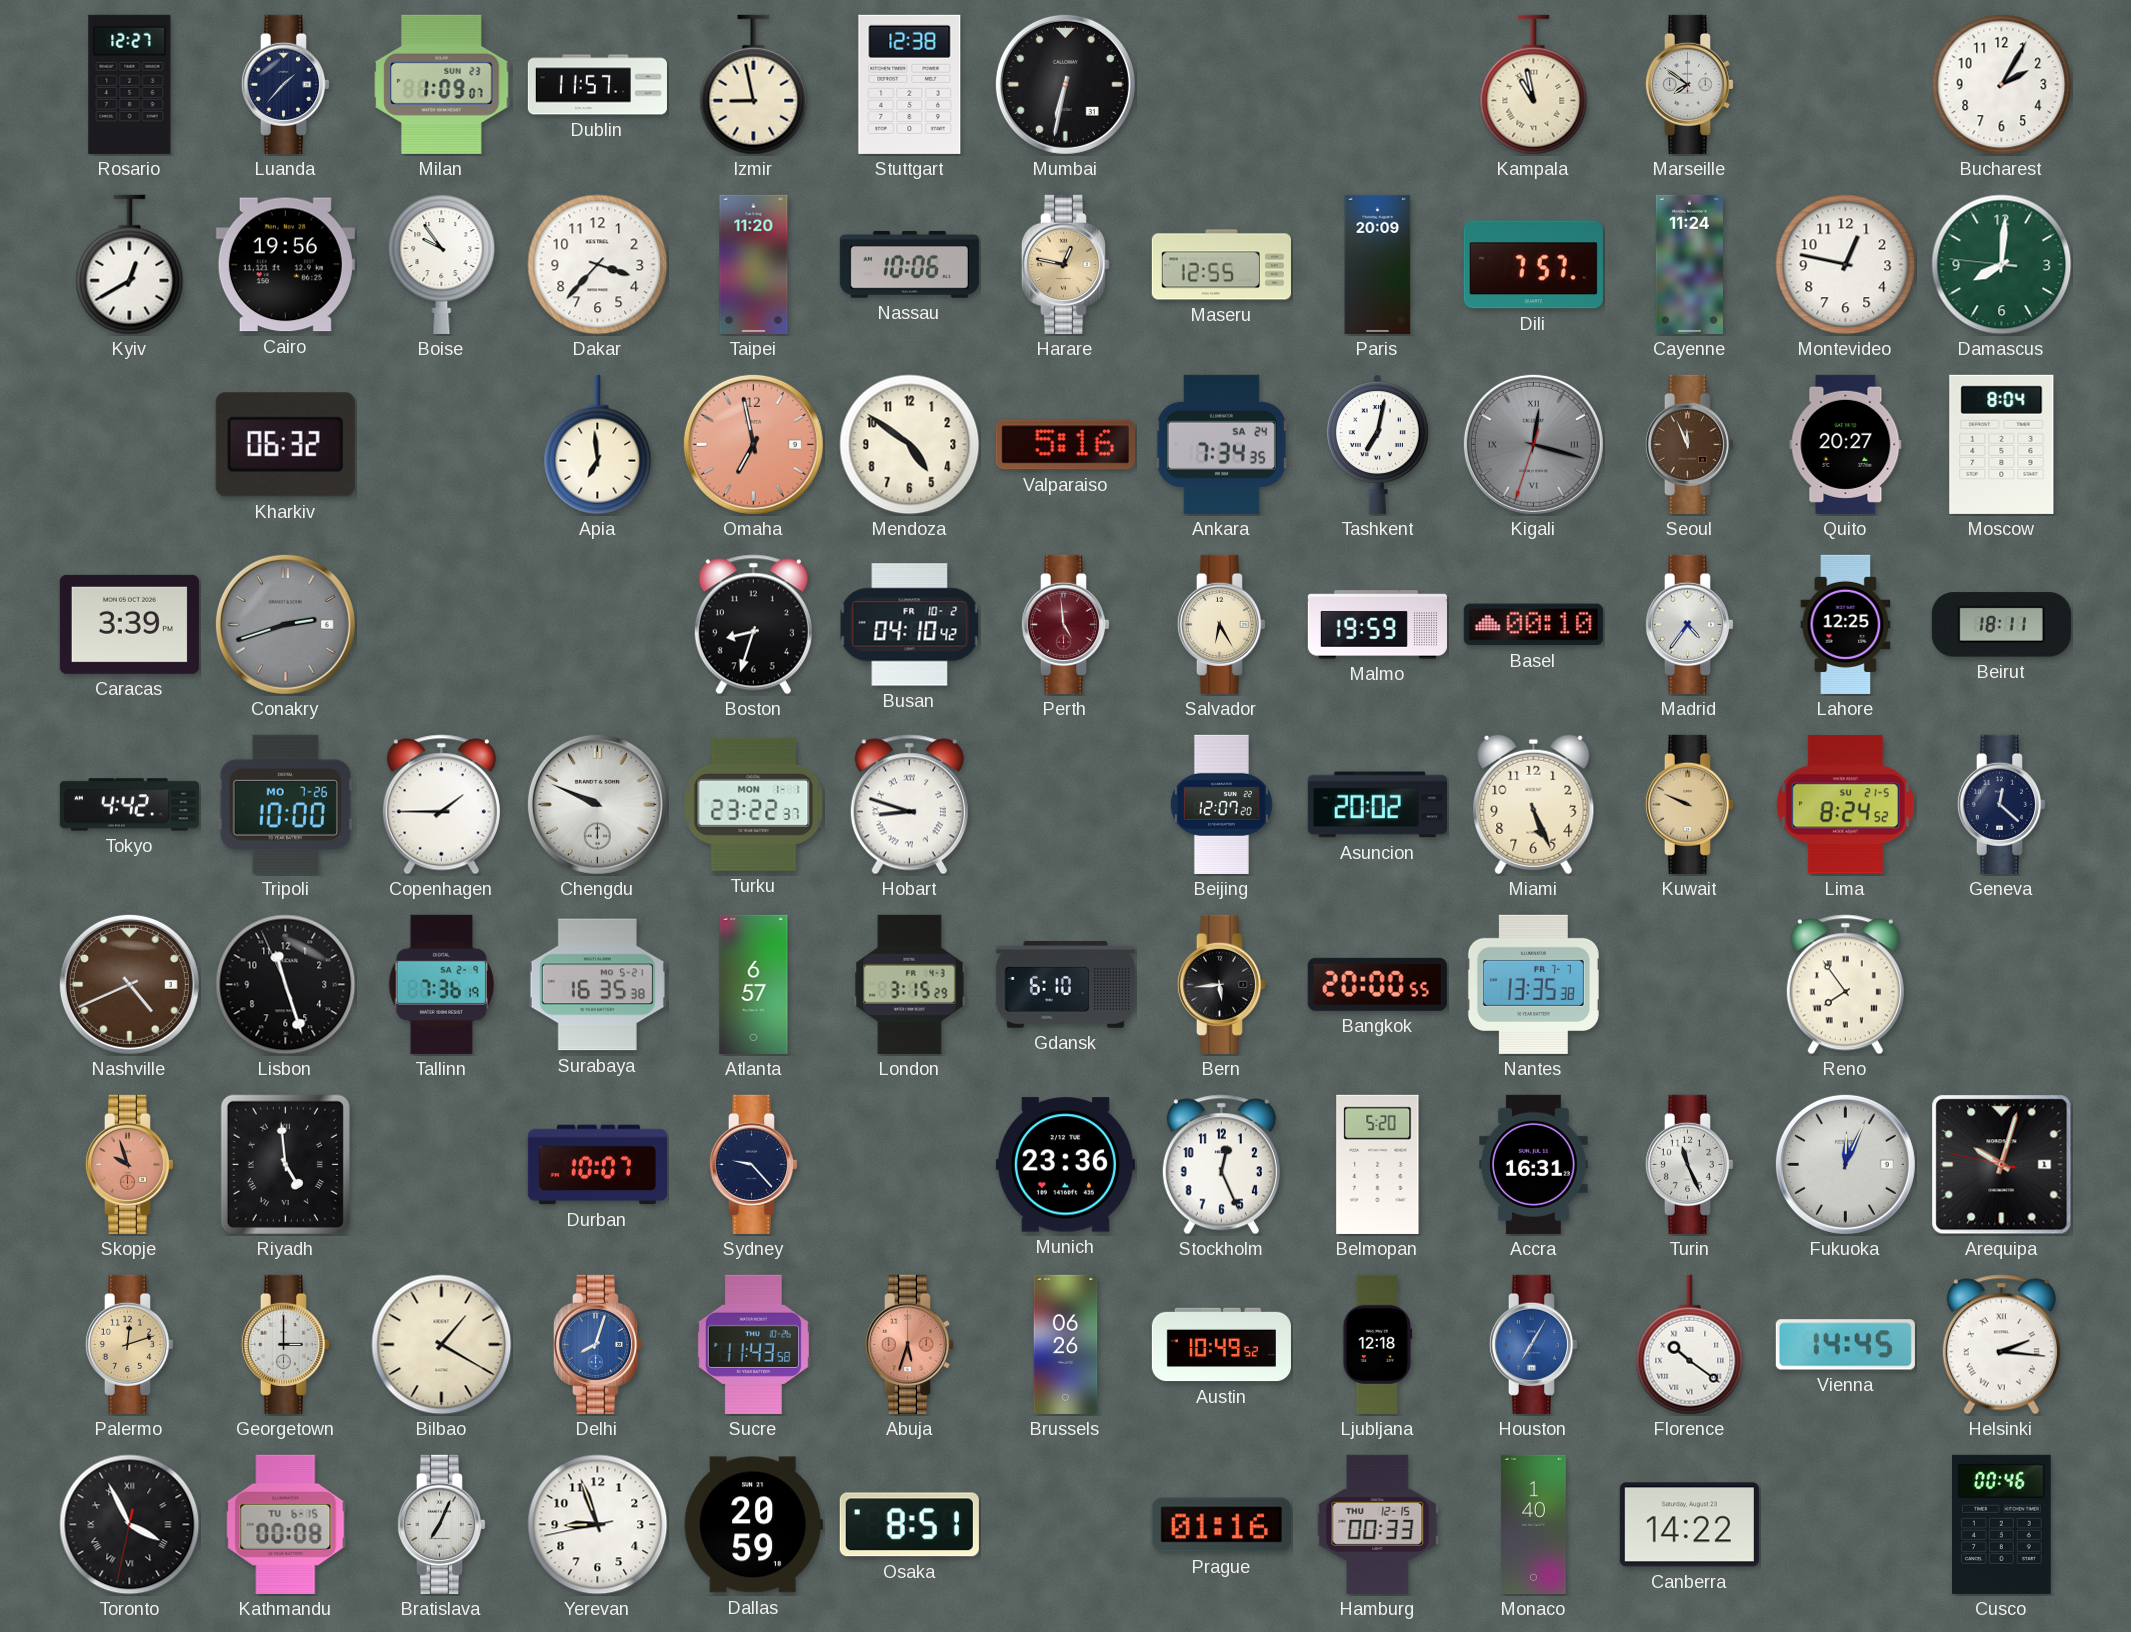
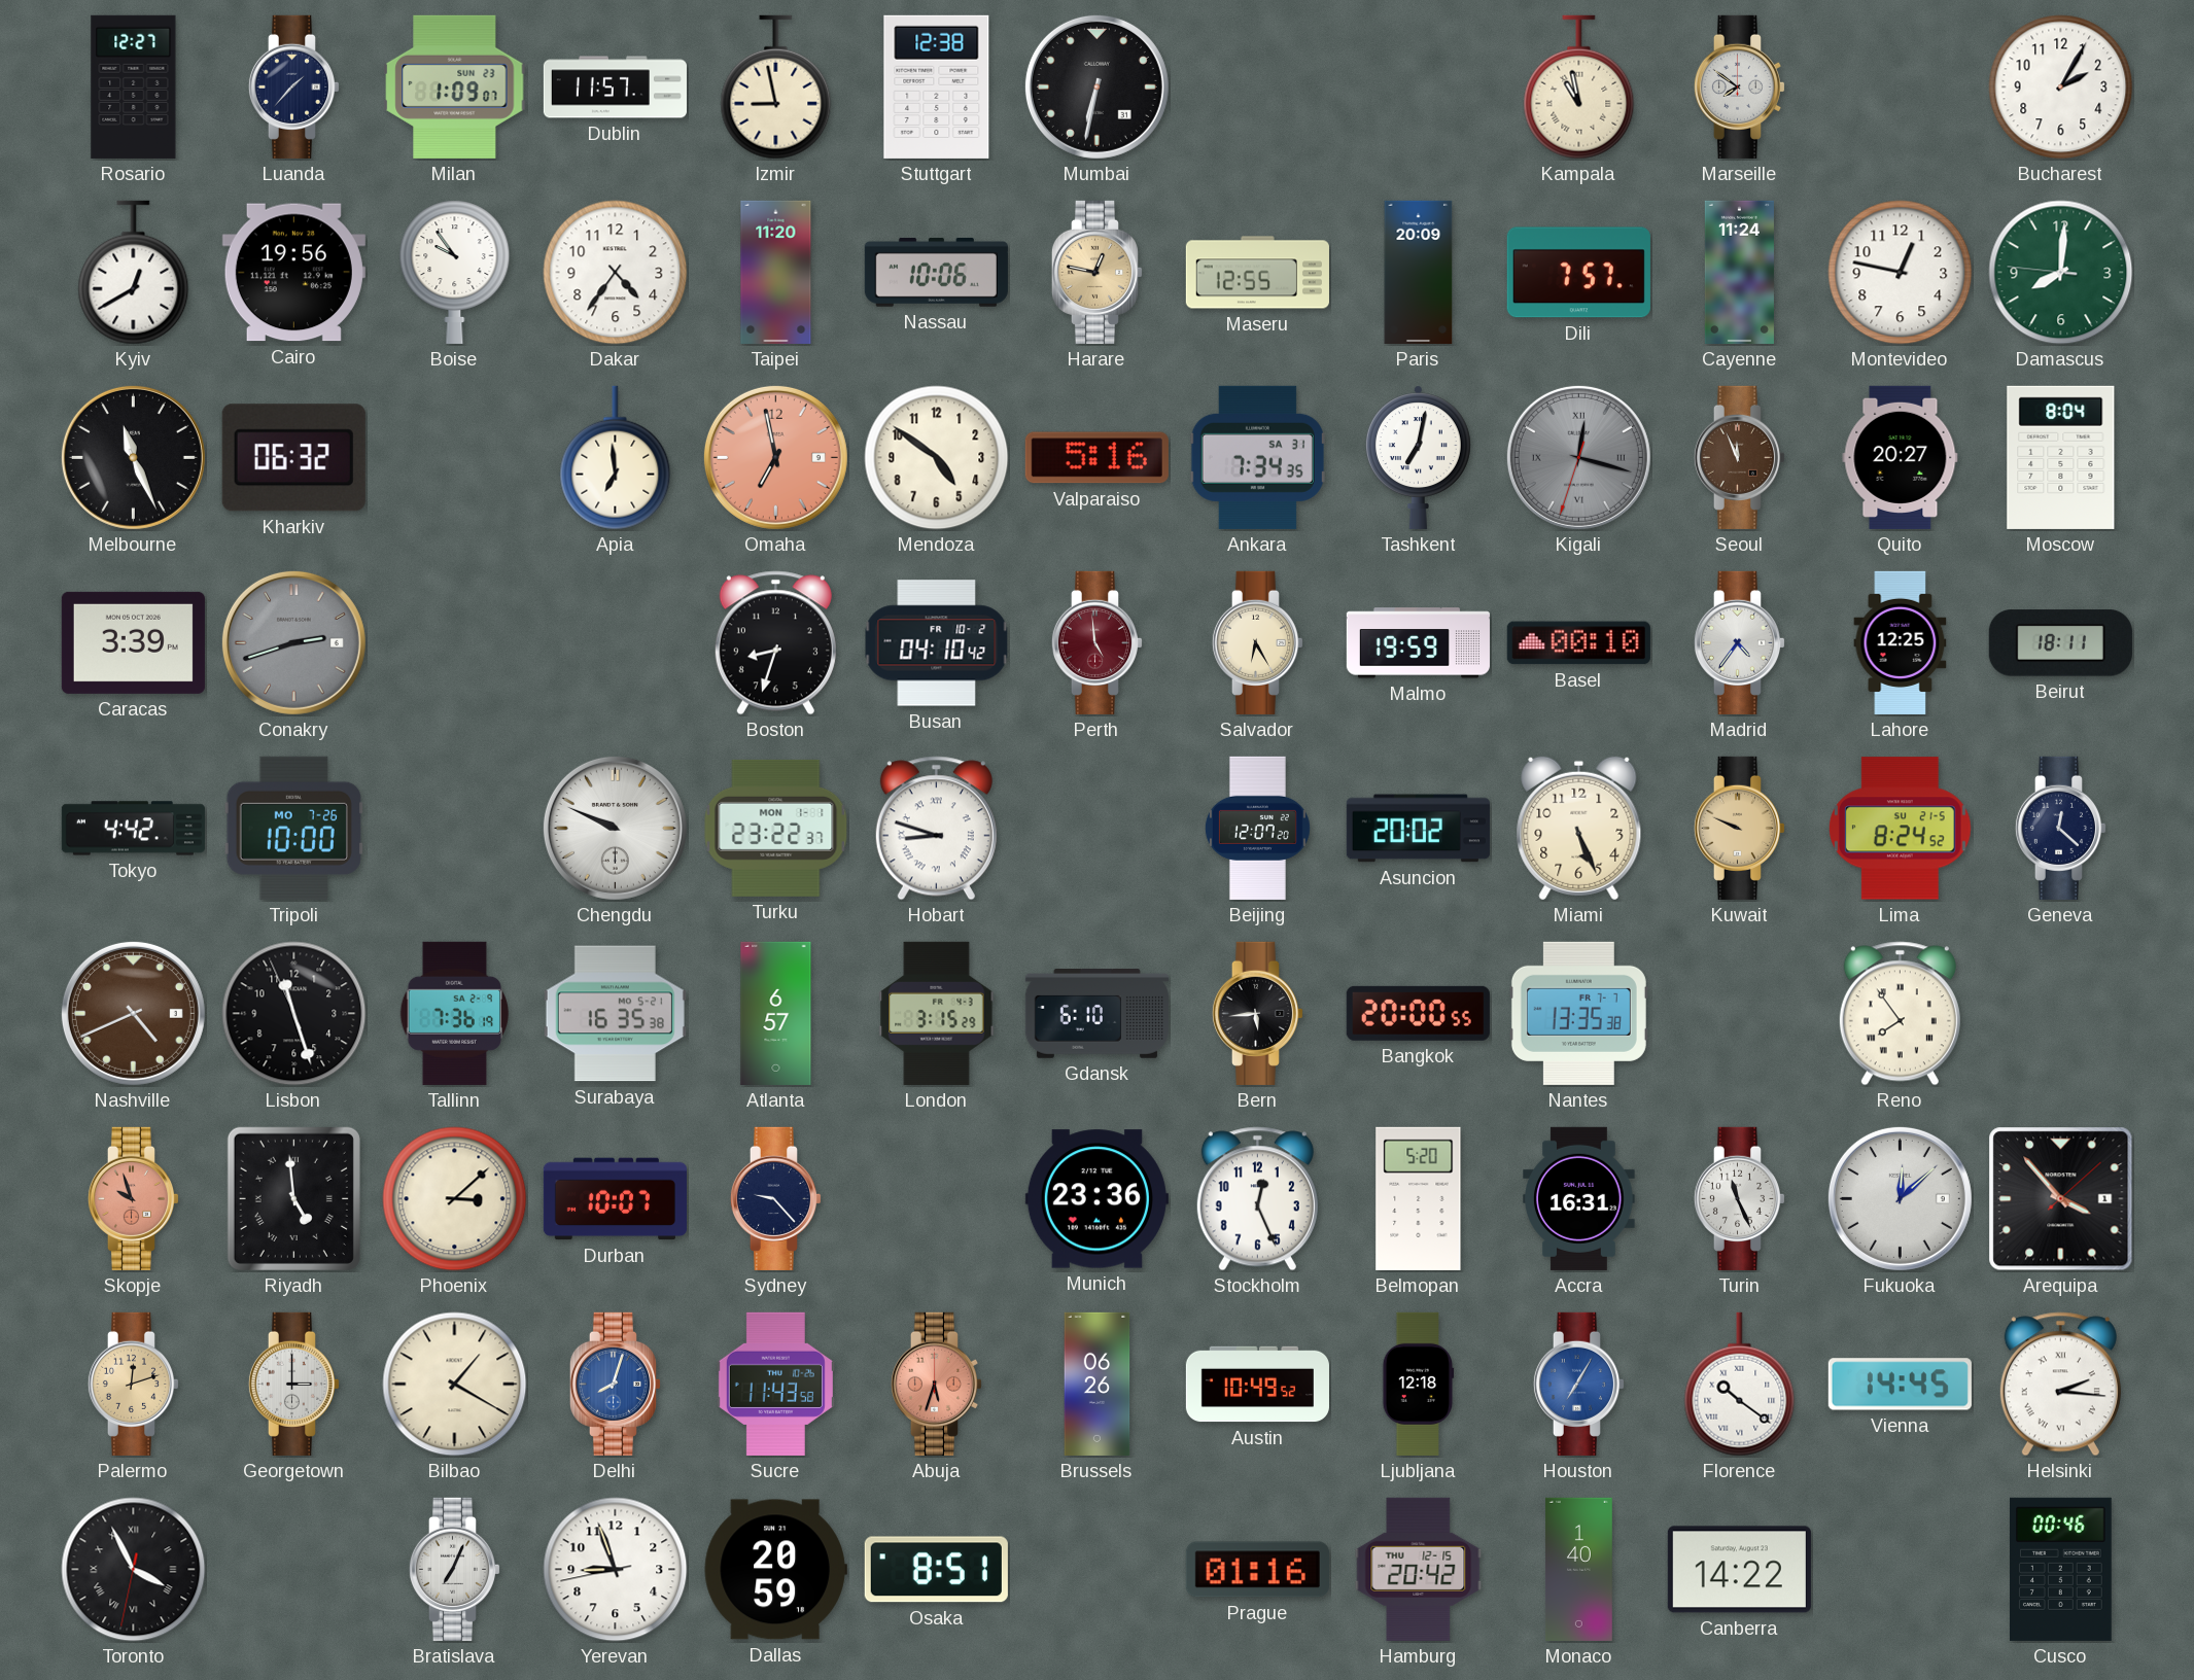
Dakar: 3:37 -> 4:36 (616, 273)
Melbourne: none -> 11:26 (133, 457)
Ankara date: SA 24 -> SA 31 (1257, 457)
Copenhagen: 1:45 -> none (441, 805)
Phoenix: none -> 3:08 (455, 1199)
Fukuoka: 12:04 -> 12:08 (1900, 1198)
Arequipa: 10:02 -> 3:53 (2061, 1199)
Kathmandu: 00:08 -> none (286, 1524)
Hamburg: 00:33 -> 20:42 (1419, 1569)
